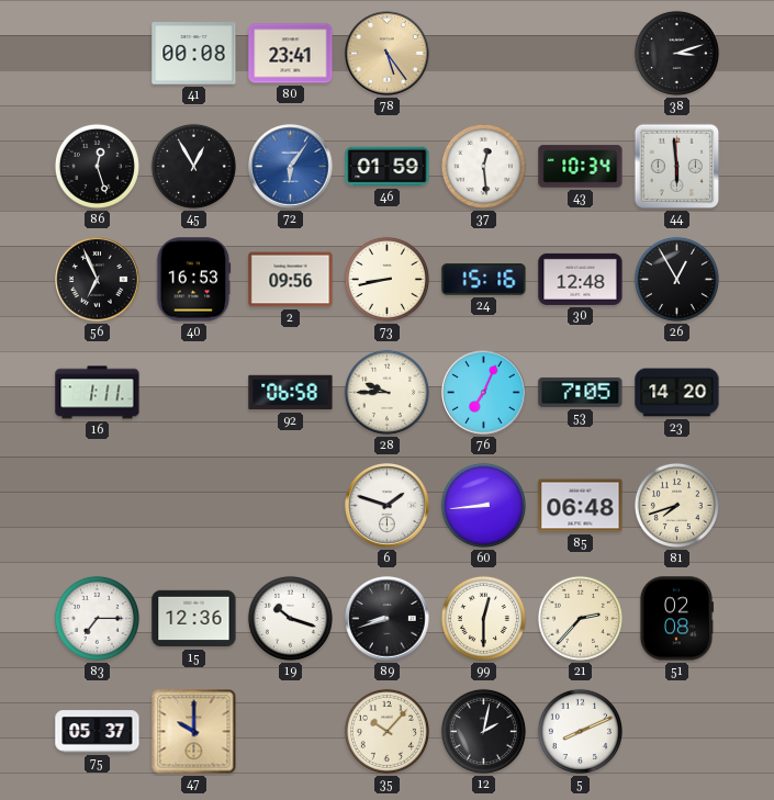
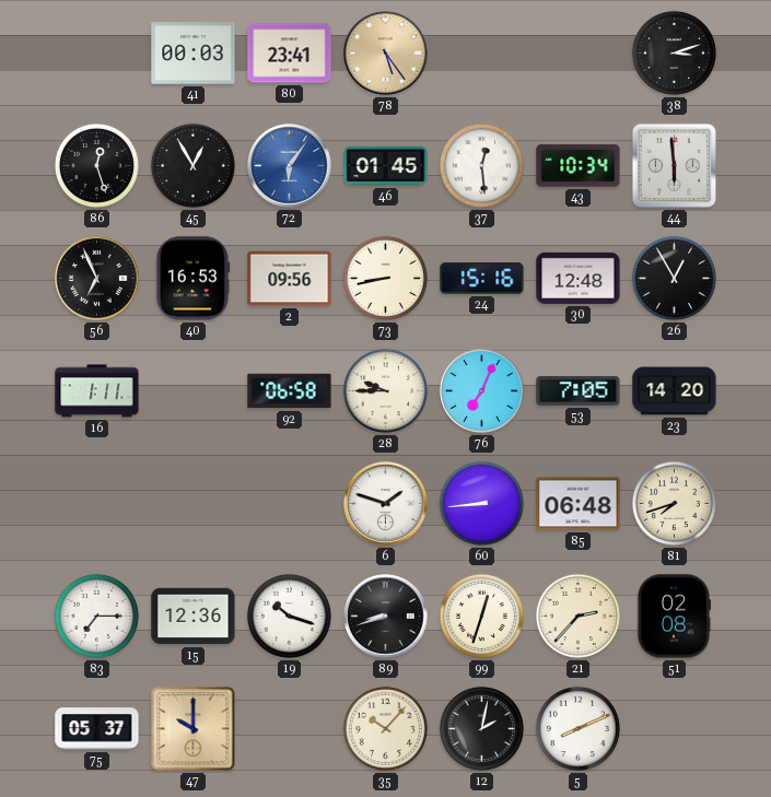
41: 00:08 -> 00:03 (194, 54)
46: 01:59 -> 01:45 (386, 166)
99: 12:30 -> 12:33 (481, 616)
